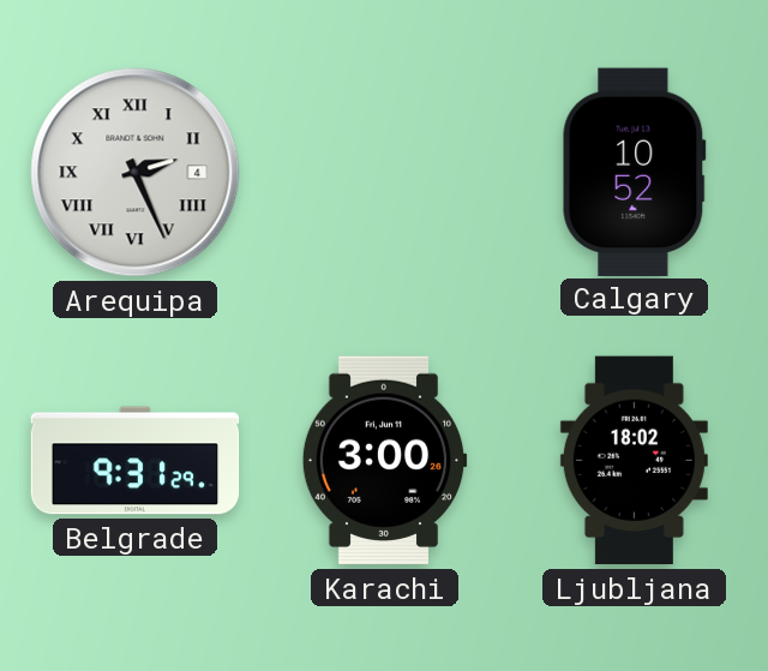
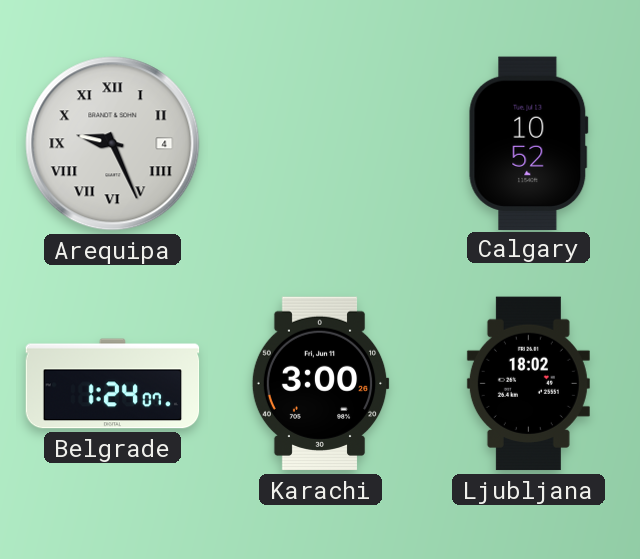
Arequipa: 2:26 -> 9:26 (113, 144)
Belgrade: 9:31 -> 1:24 (113, 384)
